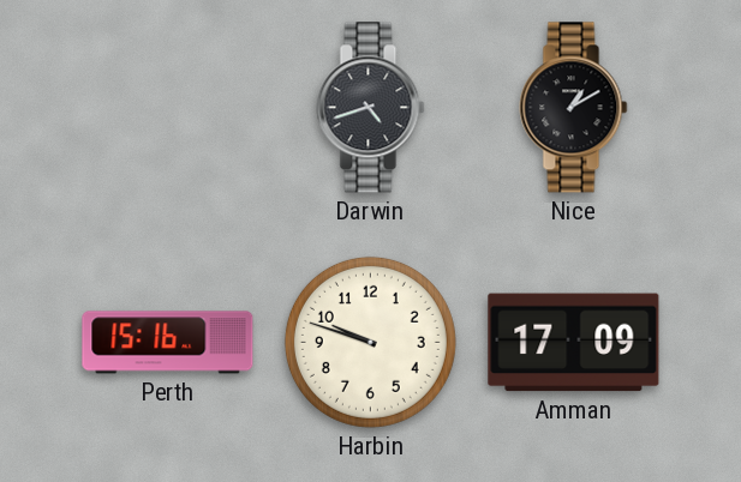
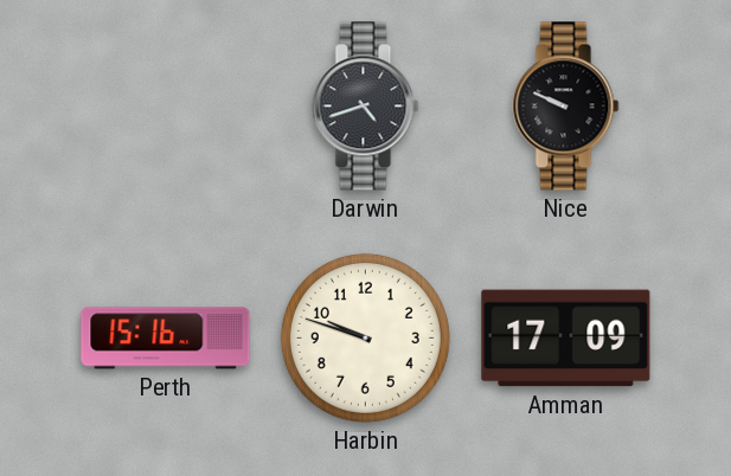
Nice: 1:10 -> 9:49 (566, 107)
